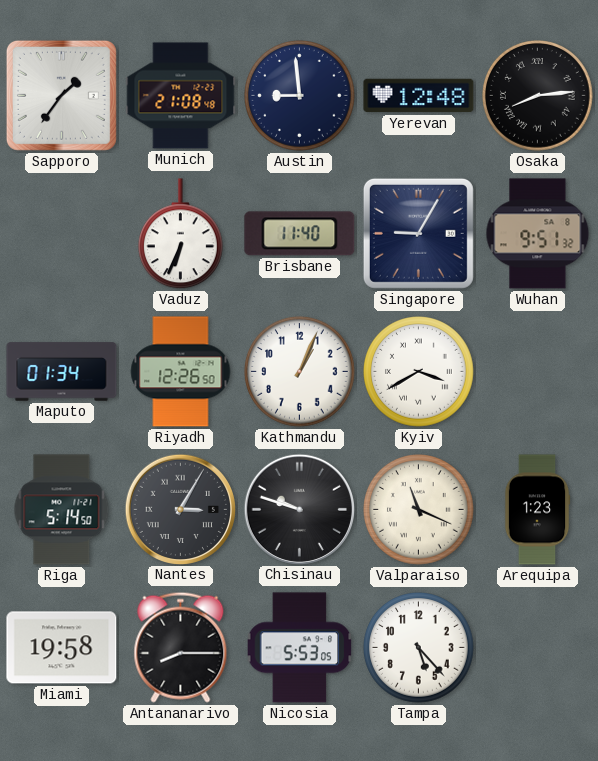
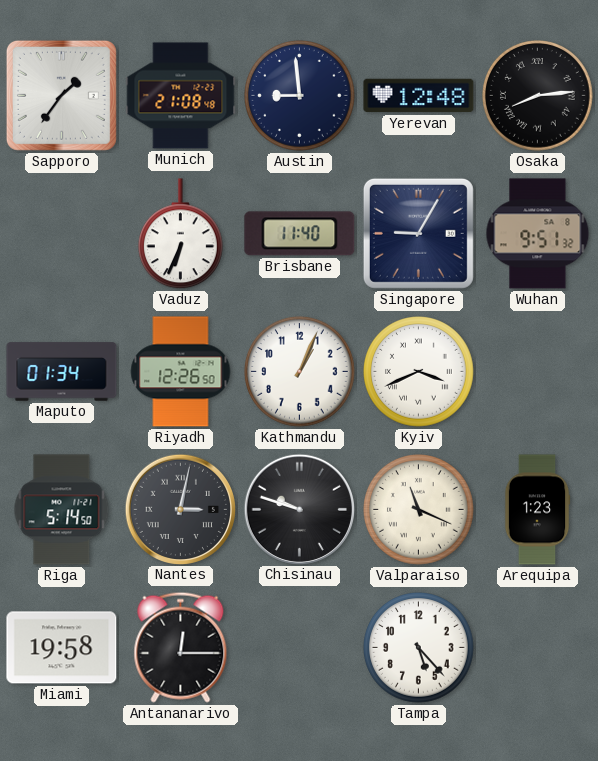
Kyiv: 3:40 -> 3:41 (419, 372)
Nantes: 3:05 -> 3:02 (180, 509)
Antananarivo: 8:15 -> 12:15 (181, 647)
Nicosia: 5:53 -> none (300, 648)
